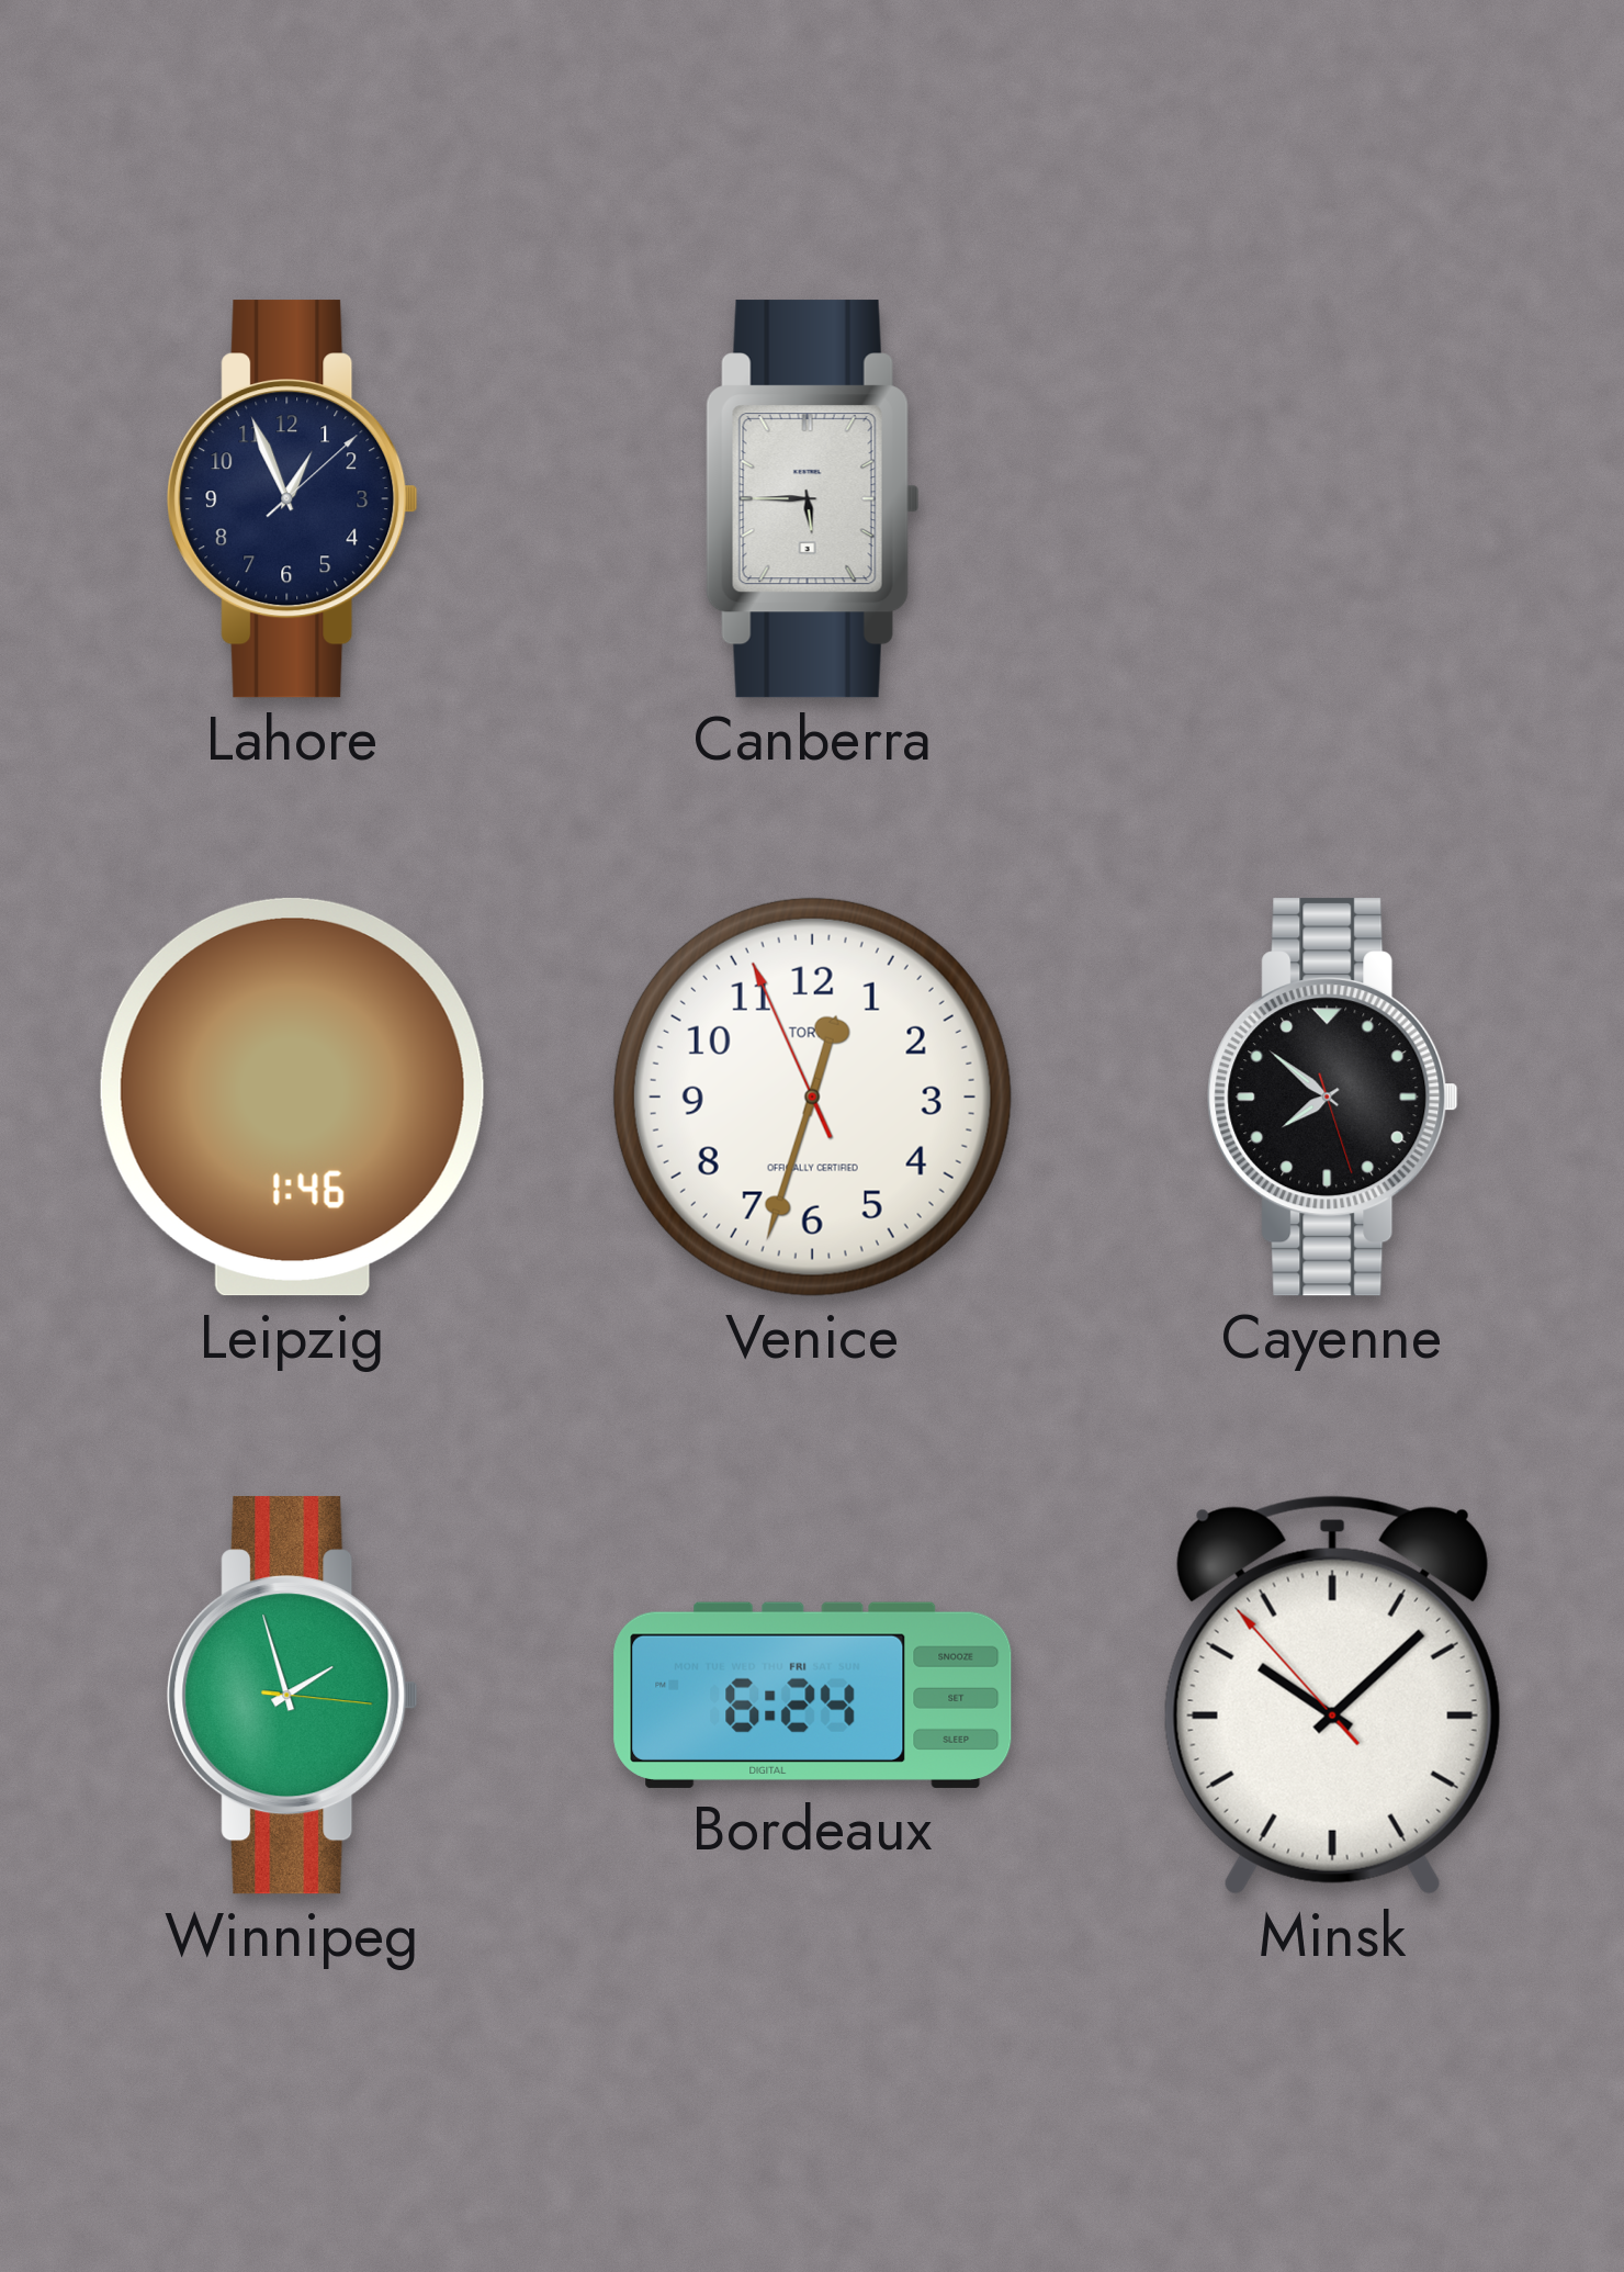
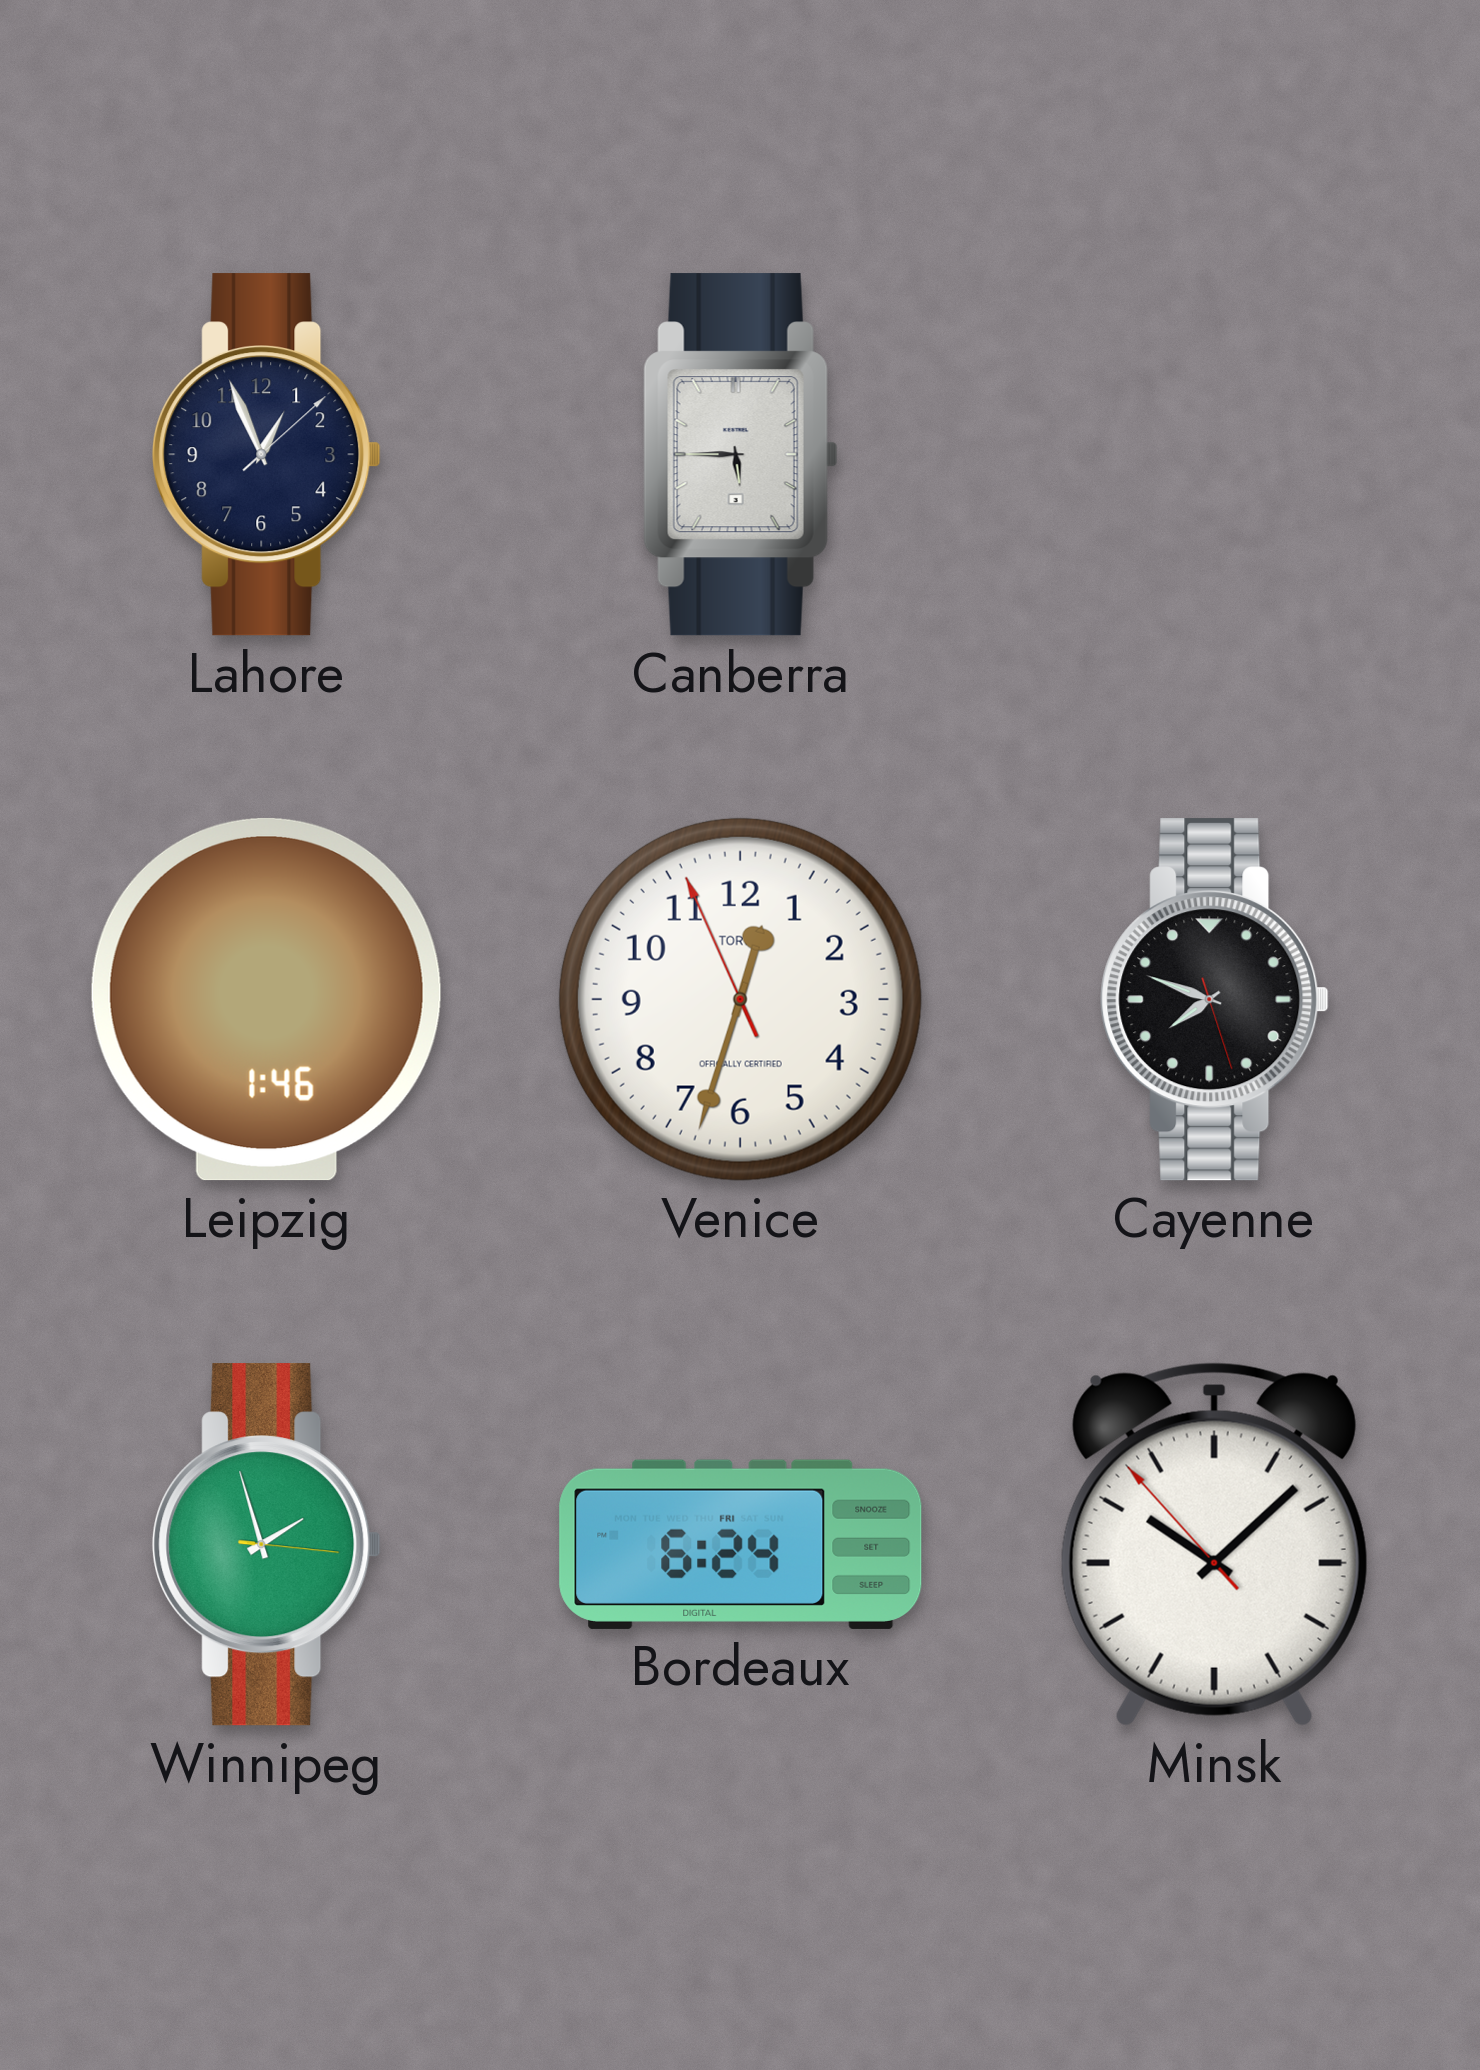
Cayenne: 7:51 -> 7:48 (1215, 1000)
